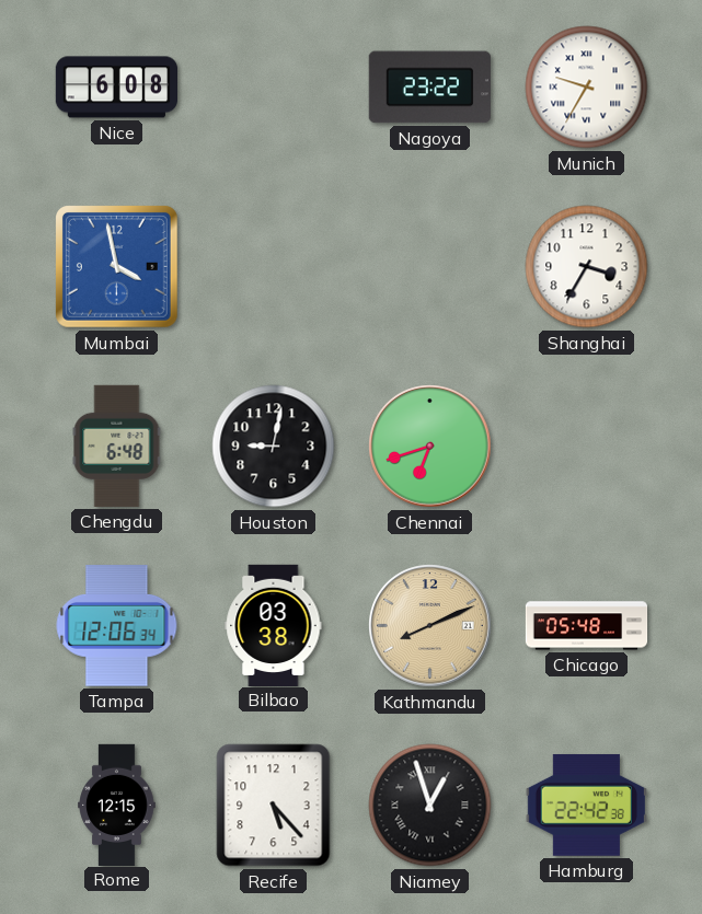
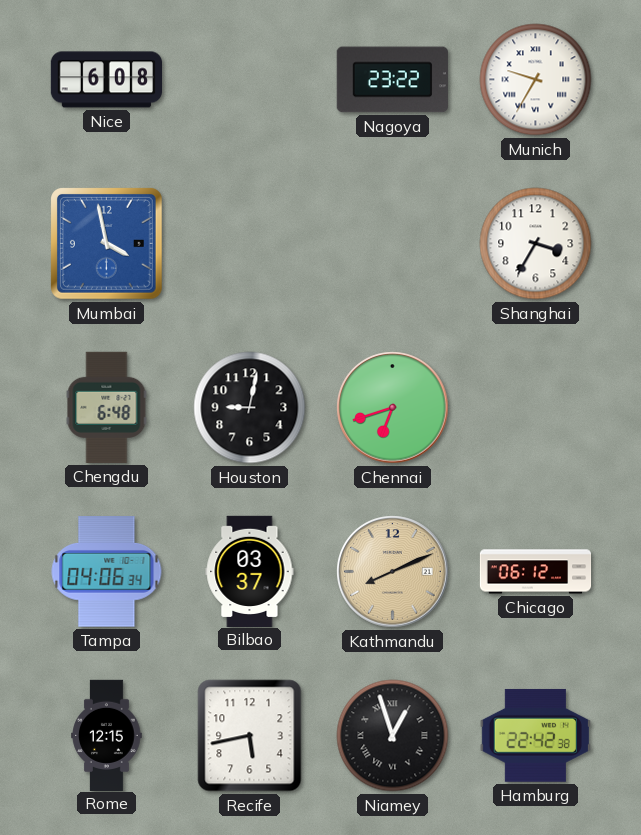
Tampa: 12:06 -> 04:06 (107, 572)
Bilbao: 03:38 -> 03:37 (250, 571)
Chicago: 05:48 -> 06:12 (536, 572)
Recife: 5:23 -> 5:43 (250, 736)
